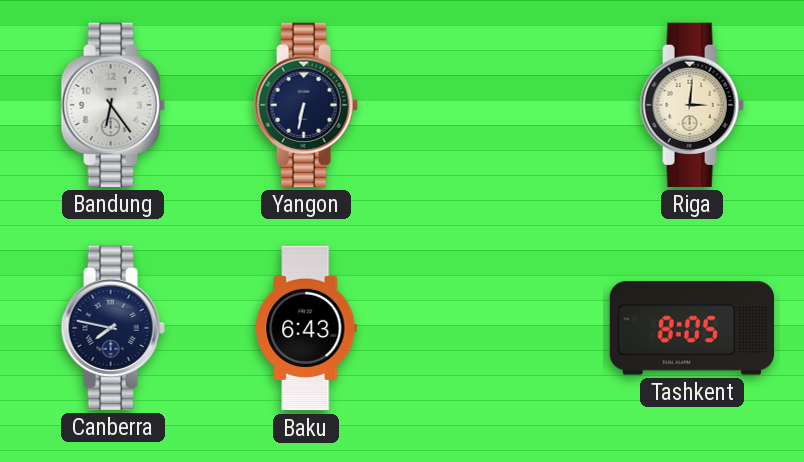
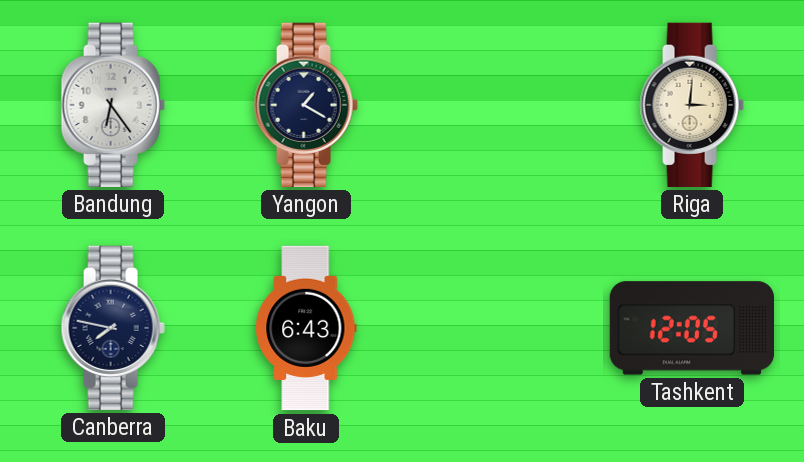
Yangon: 6:32 -> 1:20 (306, 105)
Tashkent: 8:05 -> 12:05 (691, 328)
